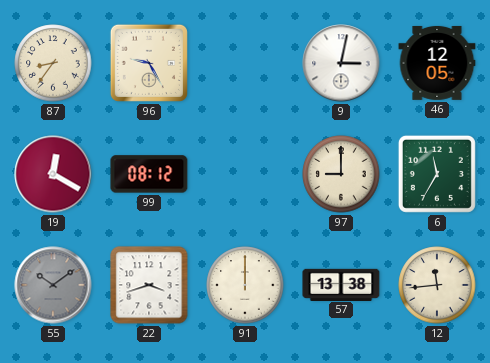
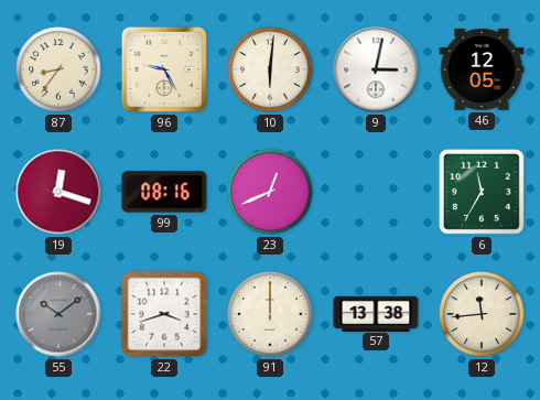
10: none -> 6:01 (270, 69)
19: 12:20 -> 12:18 (58, 192)
99: 08:12 -> 08:16 (164, 192)
23: none -> 12:41 (270, 192)
97: 9:00 -> none (341, 174)
